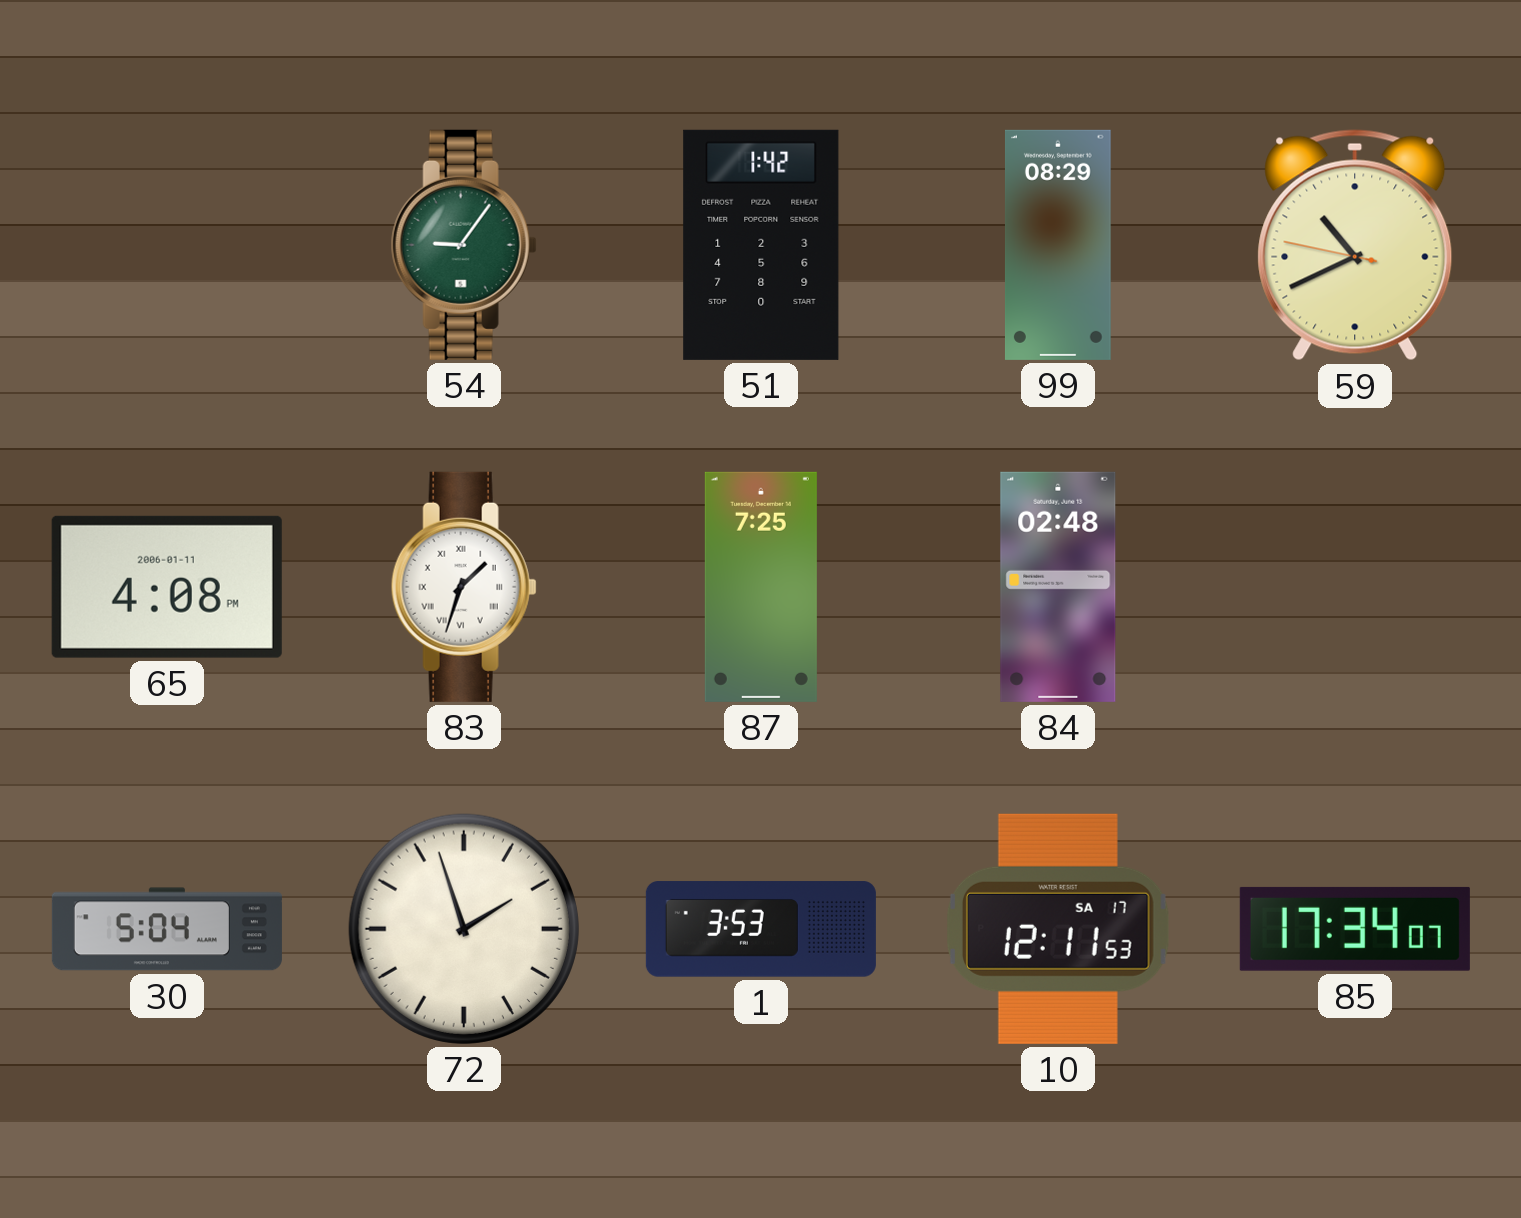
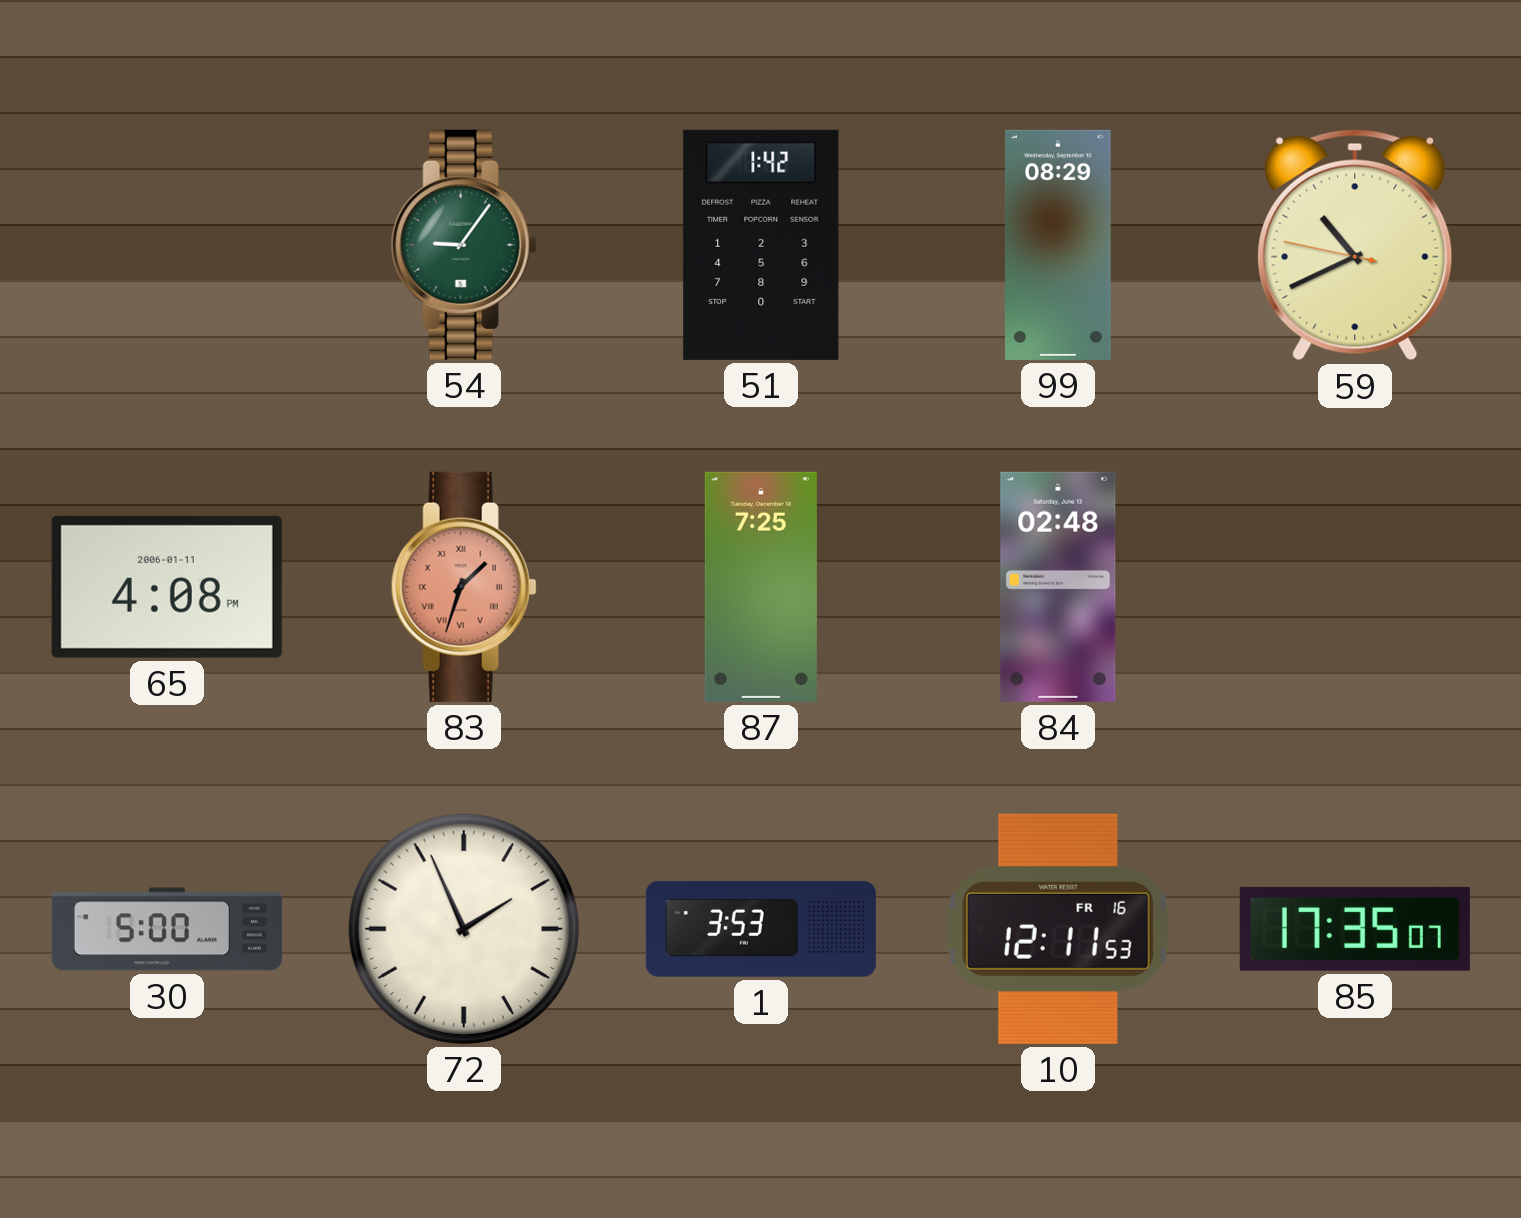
83 dial: white -> salmon (464, 587)
30: 5:04 -> 5:00 (167, 929)
72: 1:57 -> 1:56 (464, 929)
10 date: SA 17 -> FR 16 (1058, 929)
85: 17:34 -> 17:35 (1355, 929)
